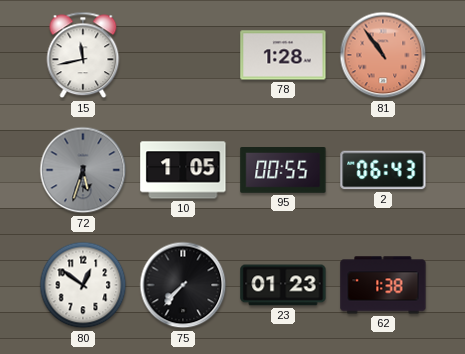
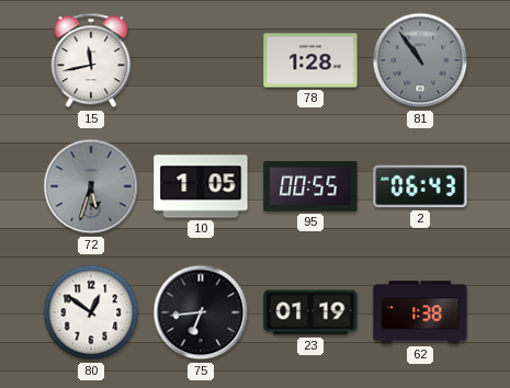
81 dial: salmon -> grey (420, 60)
75: 7:37 -> 6:44 (201, 312)
23: 01:23 -> 01:19 (310, 312)
